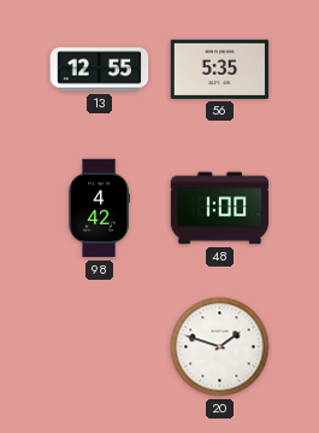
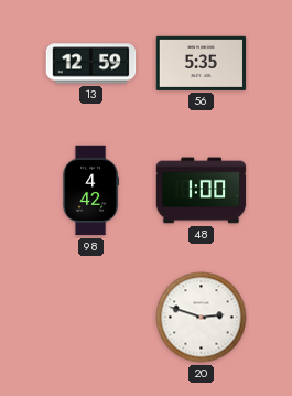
13: 12:55 -> 12:59 (91, 64)
20: 1:48 -> 2:48 (202, 318)
